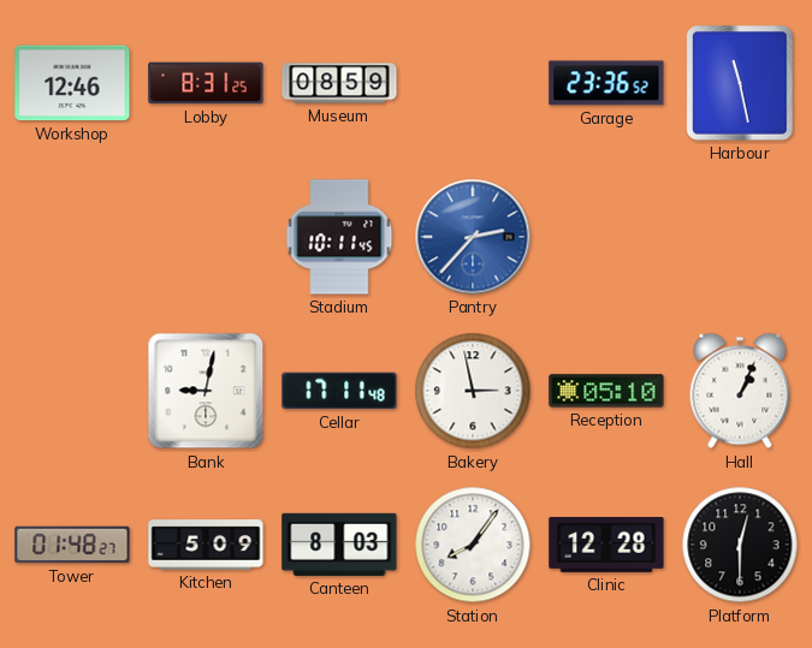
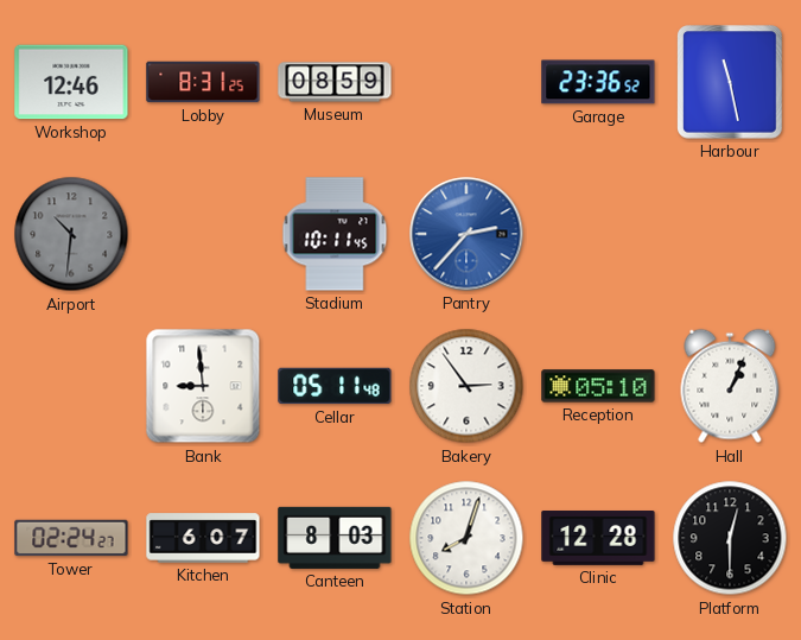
Airport: none -> 10:31 (71, 234)
Bank: 9:02 -> 8:59 (203, 386)
Cellar: 17:11 -> 05:11 (335, 386)
Bakery: 2:58 -> 2:54 (466, 386)
Tower: 01:48 -> 02:24 (71, 538)
Kitchen: 5:09 -> 6:07 (203, 538)
Station: 8:06 -> 8:03 (466, 538)
